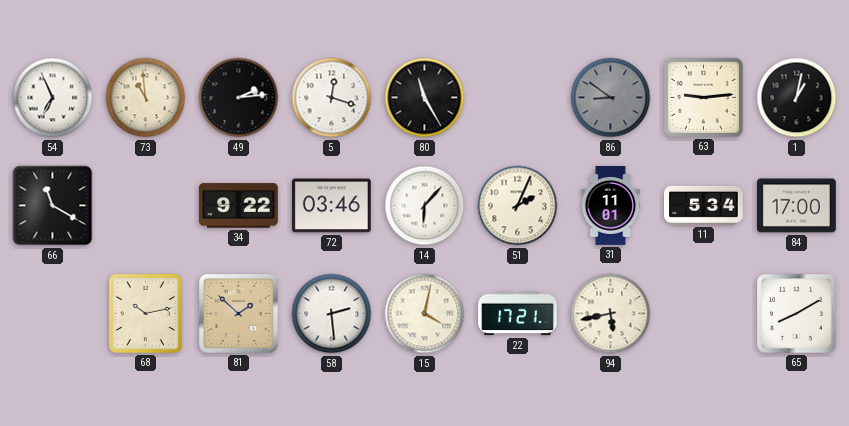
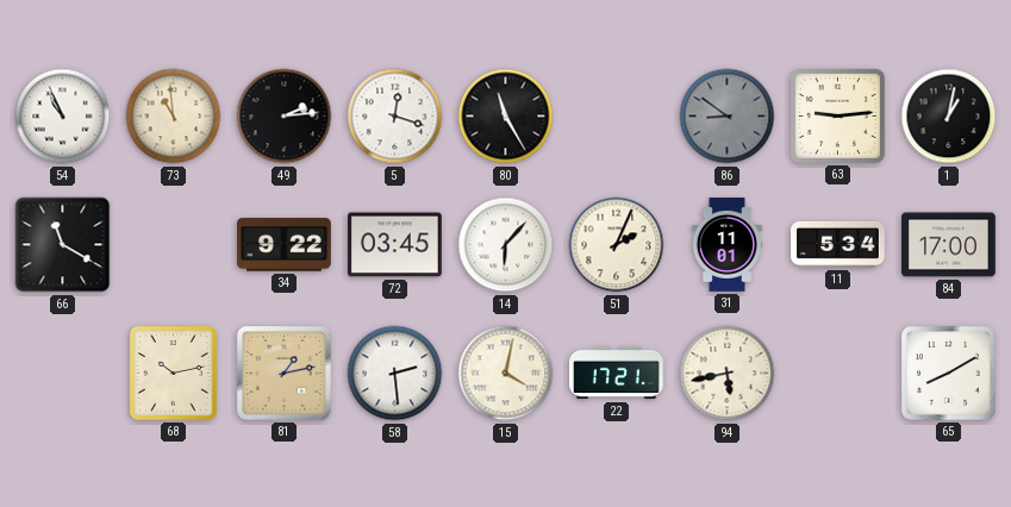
54: 6:56 -> 10:56 (63, 117)
72: 03:46 -> 03:45 (395, 245)
81: 1:52 -> 1:13 (285, 374)
